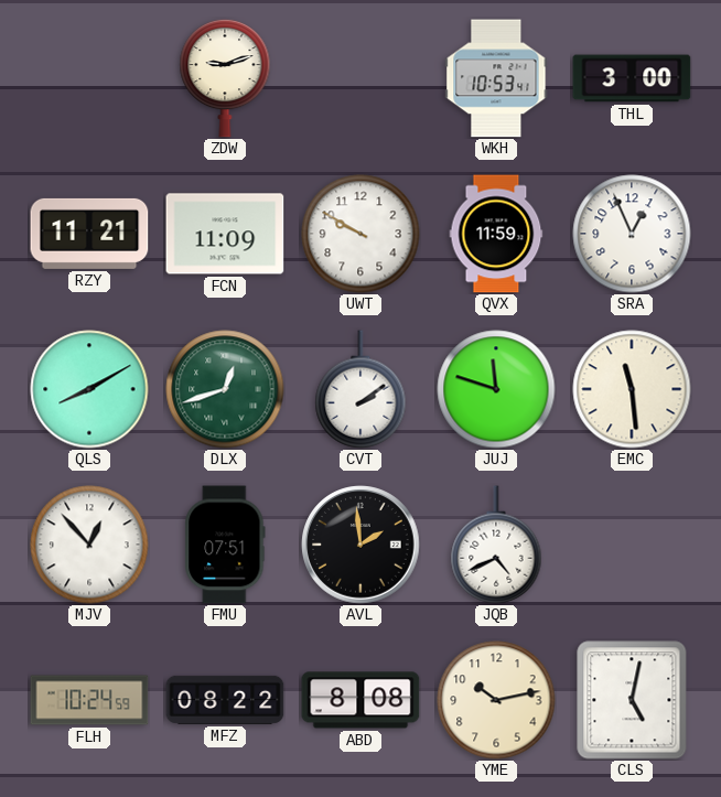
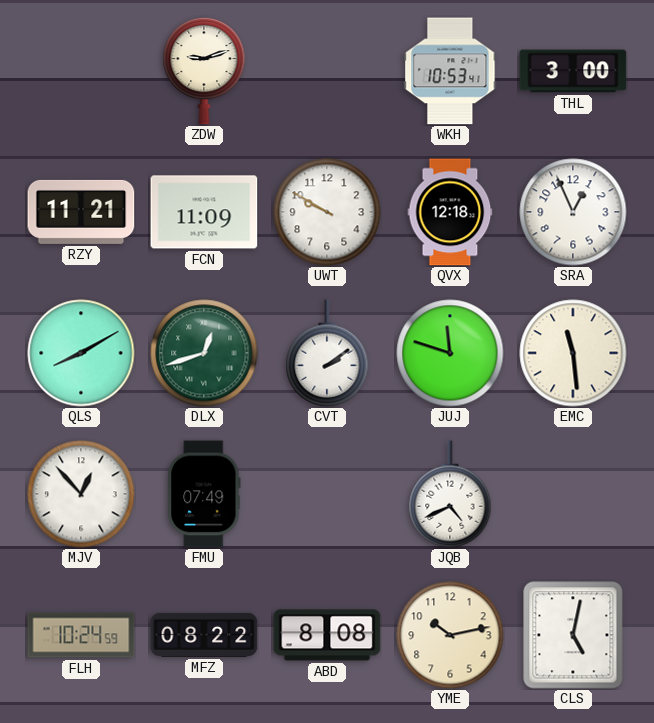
QVX: 11:59 -> 12:18 (450, 212)
FMU: 07:51 -> 07:49 (204, 494)
AVL: 1:59 -> none (360, 545)
